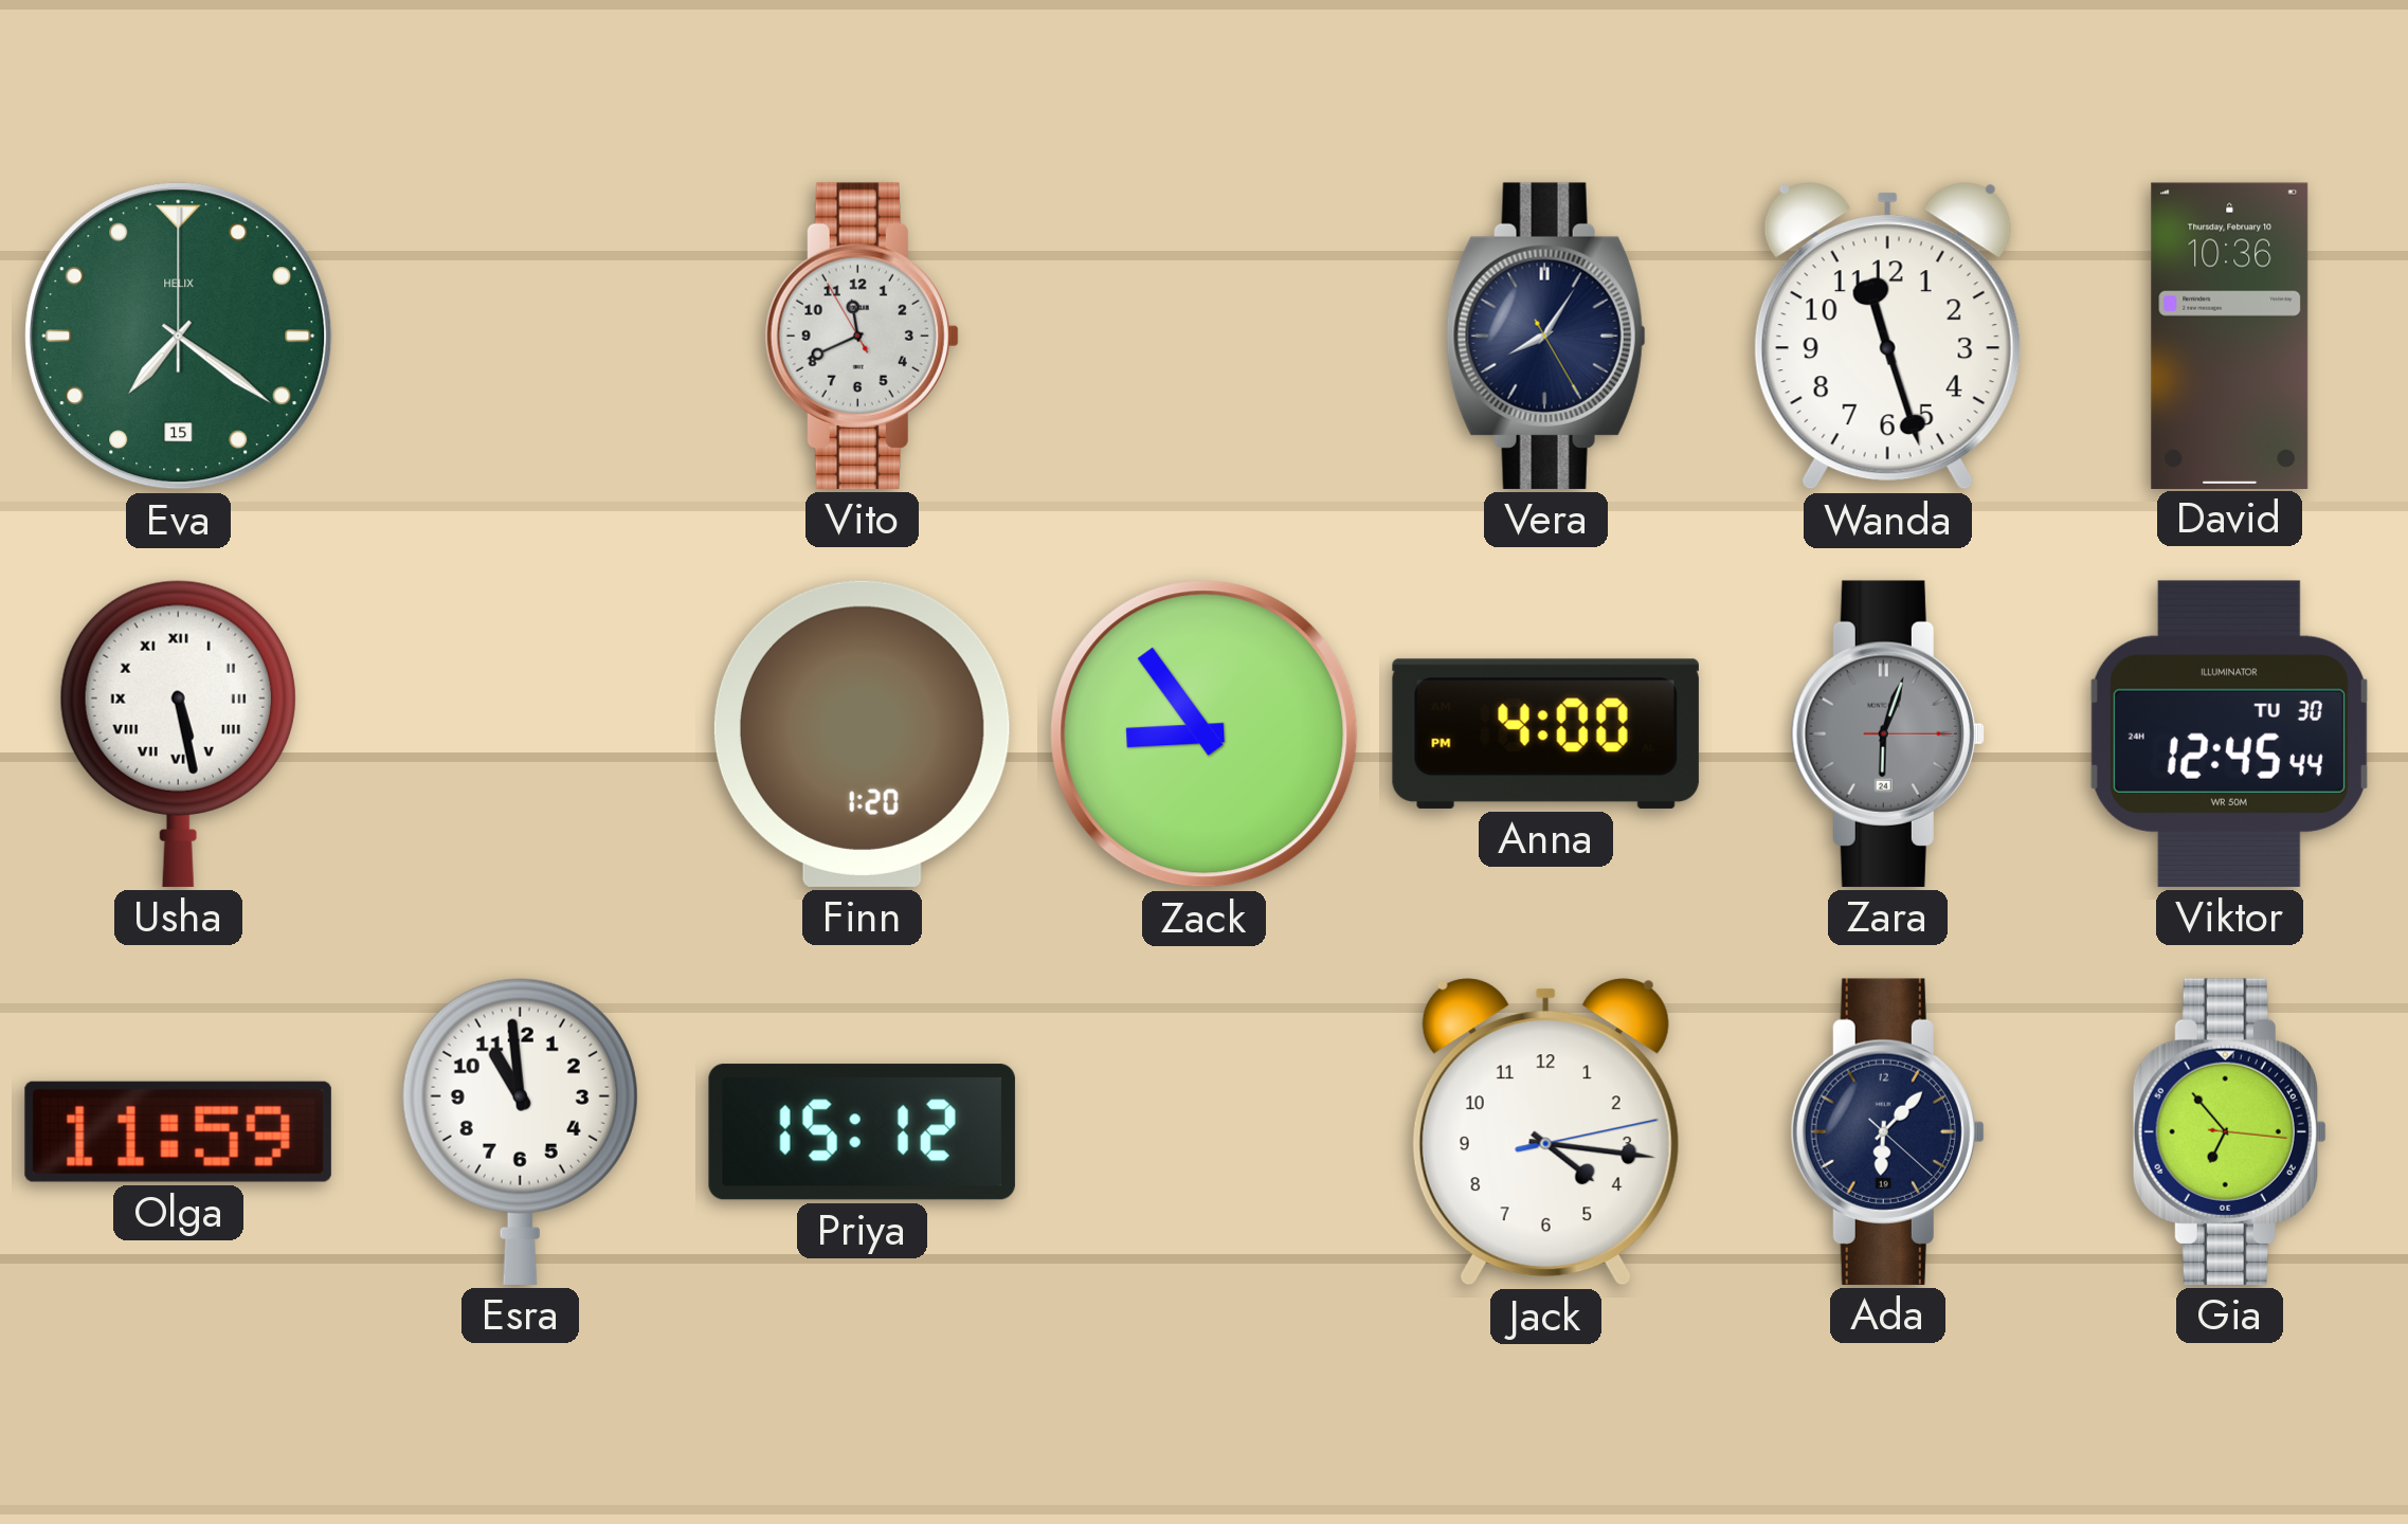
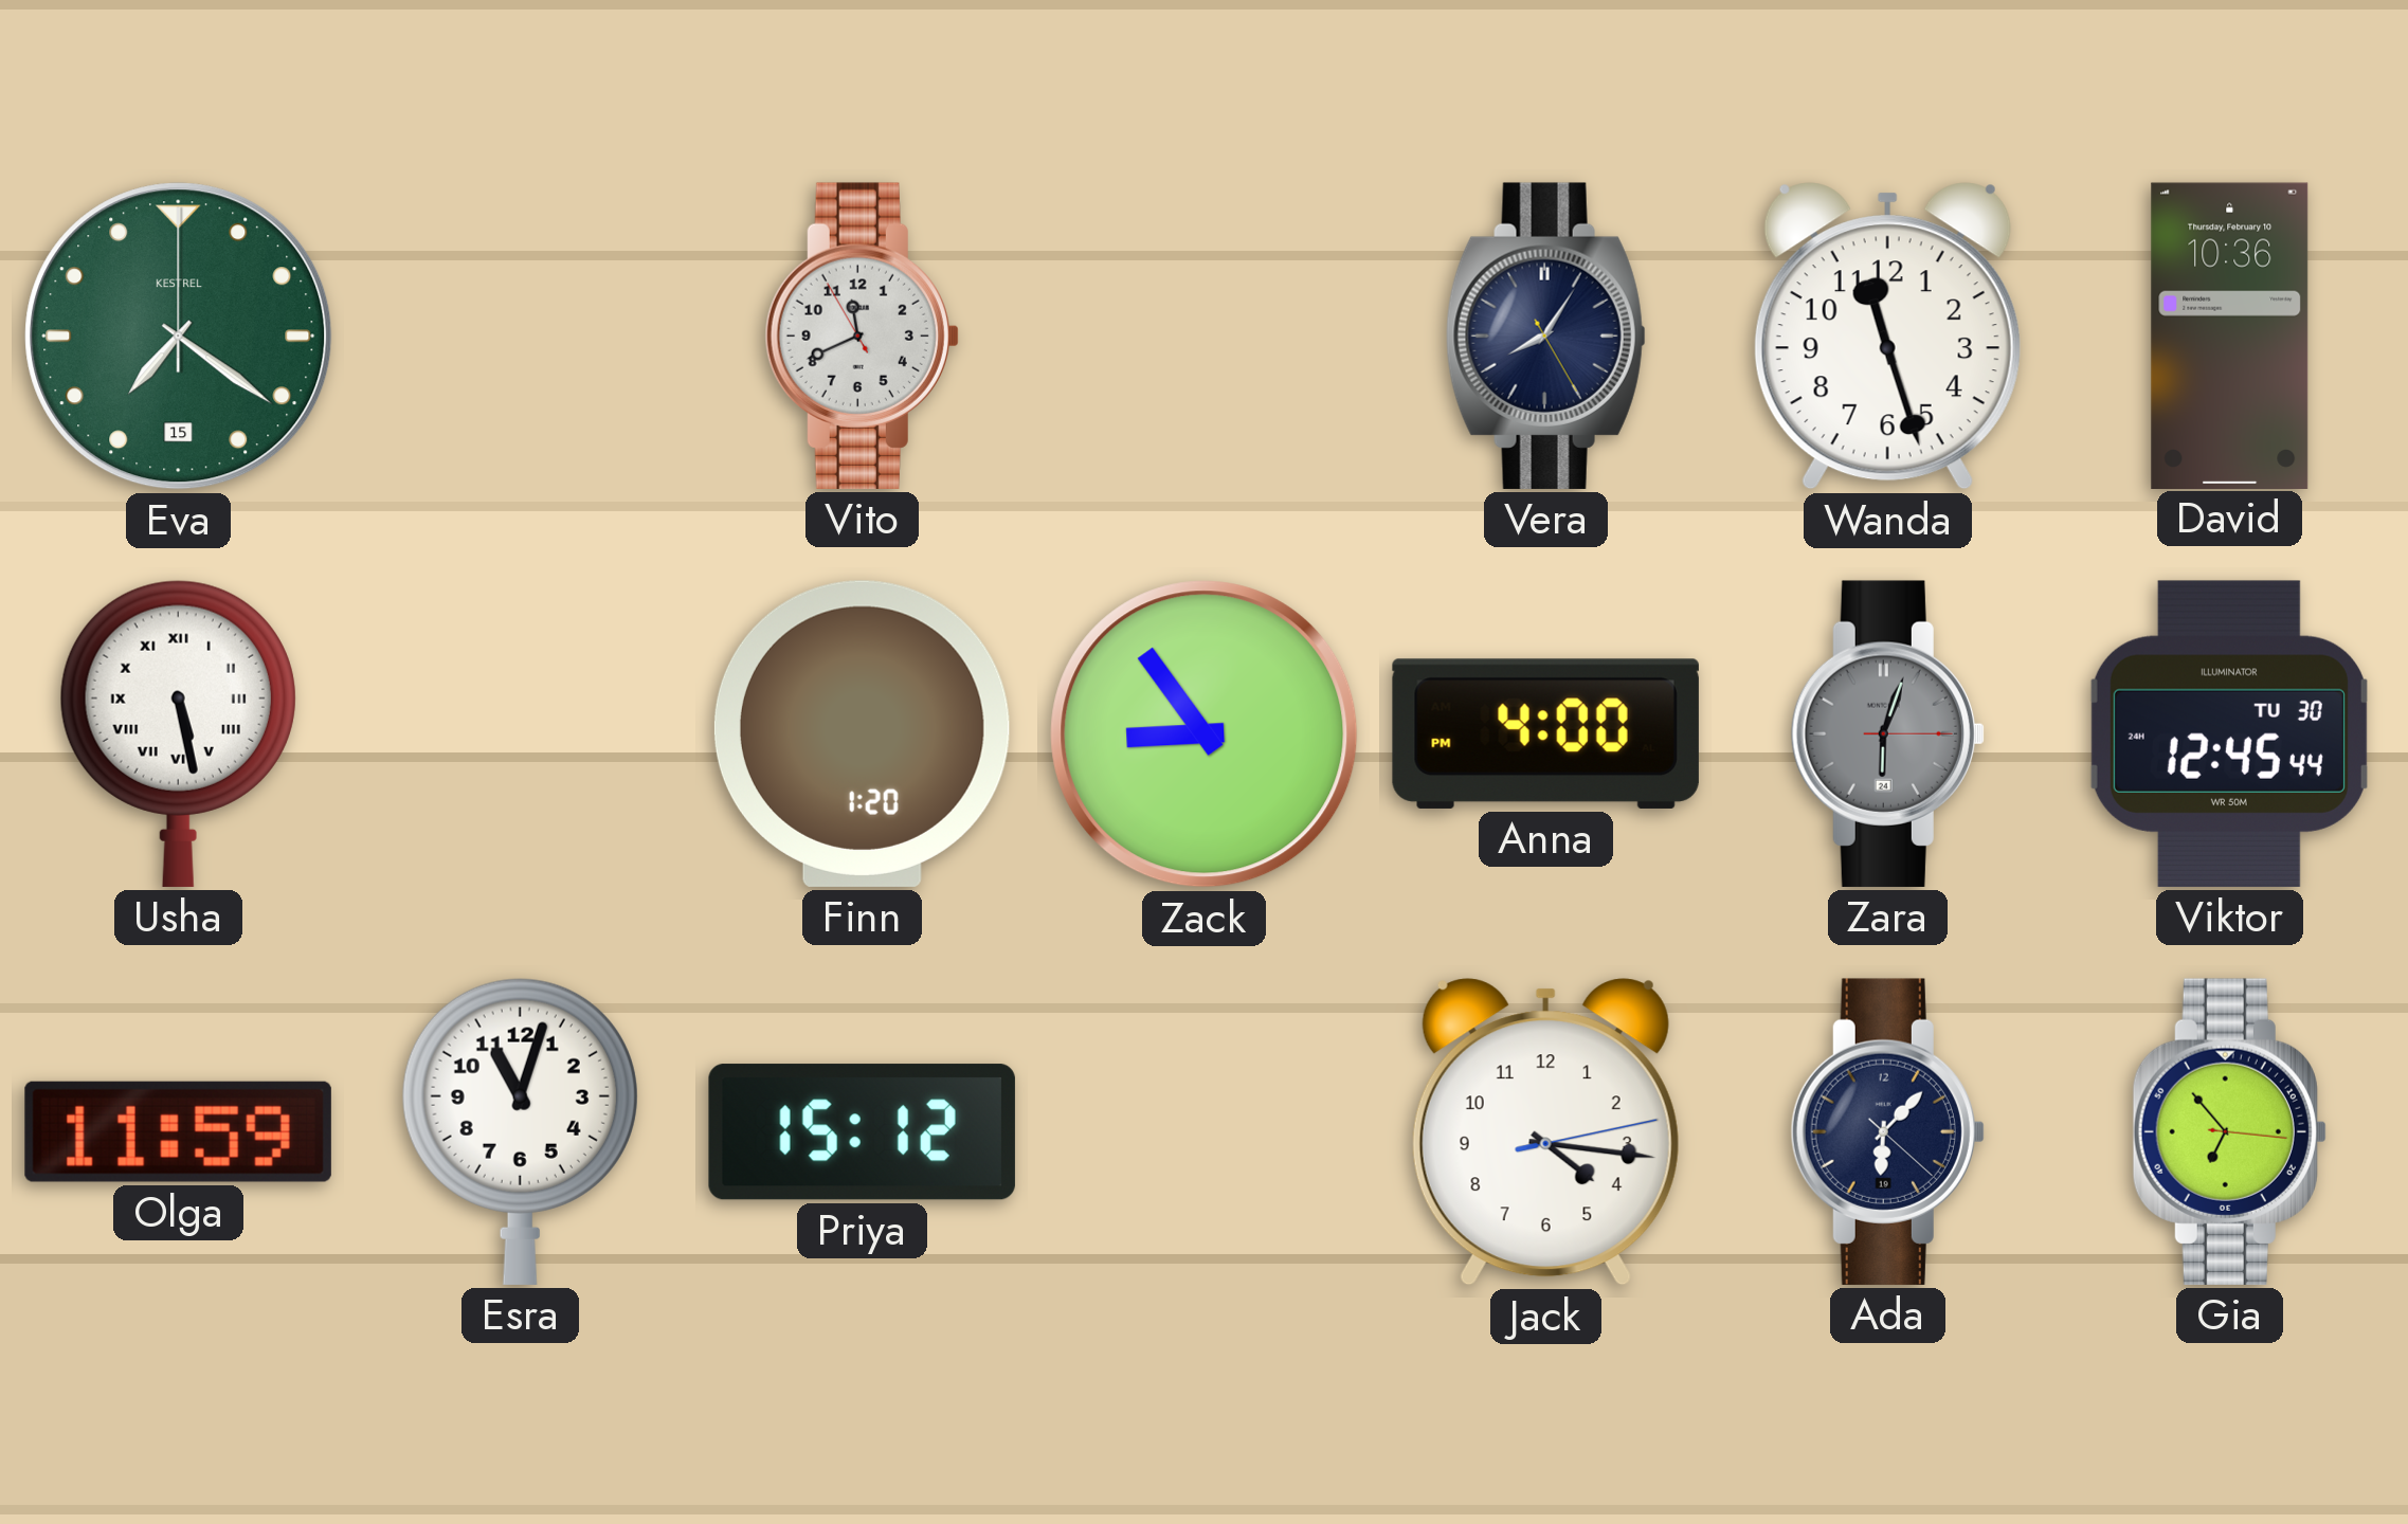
Eva brand: HELIX -> KESTREL (179, 337)
Esra: 10:59 -> 11:03 (520, 1131)
